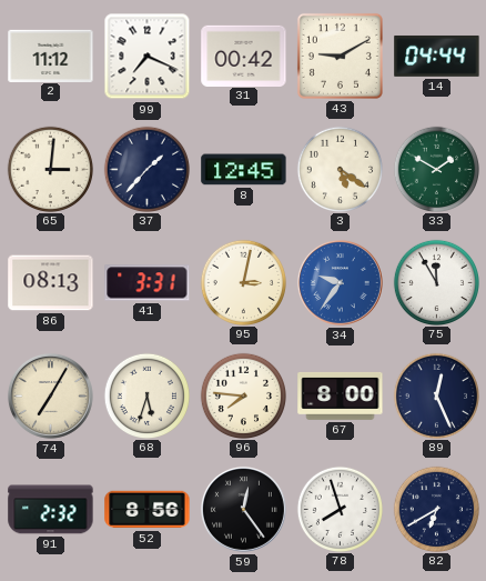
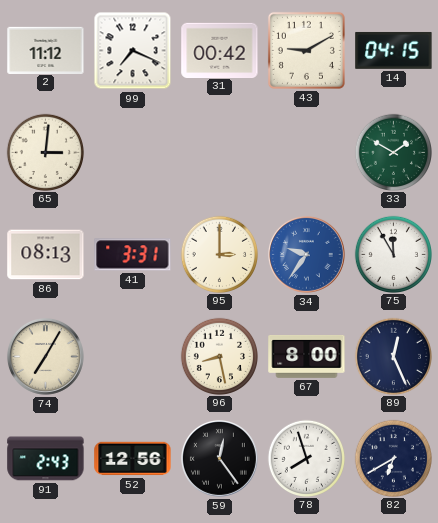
14: 04:44 -> 04:15 (394, 50)
37: 1:37 -> none (146, 169)
8: 12:45 -> none (244, 170)
3: 5:21 -> none (340, 169)
95: 3:02 -> 3:00 (219, 254)
68: 5:33 -> none (146, 395)
96: 7:46 -> 8:28 (219, 356)
91: 2:32 -> 2:43 (46, 459)
52: 8:56 -> 12:56 (133, 459)
